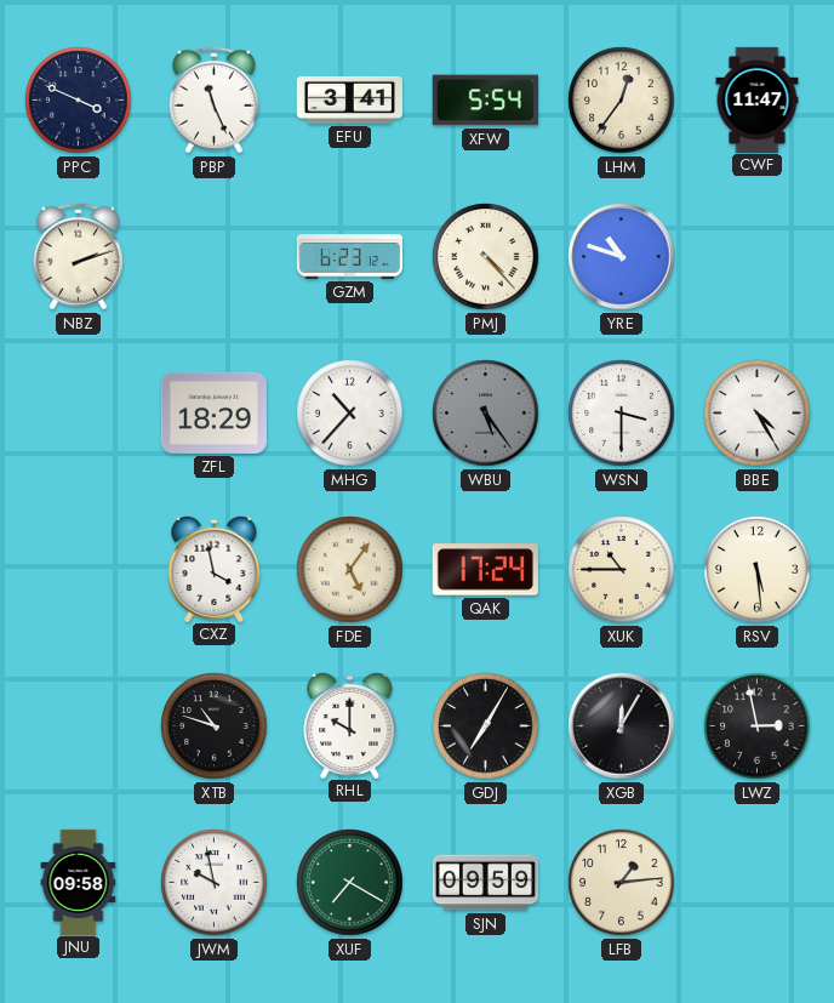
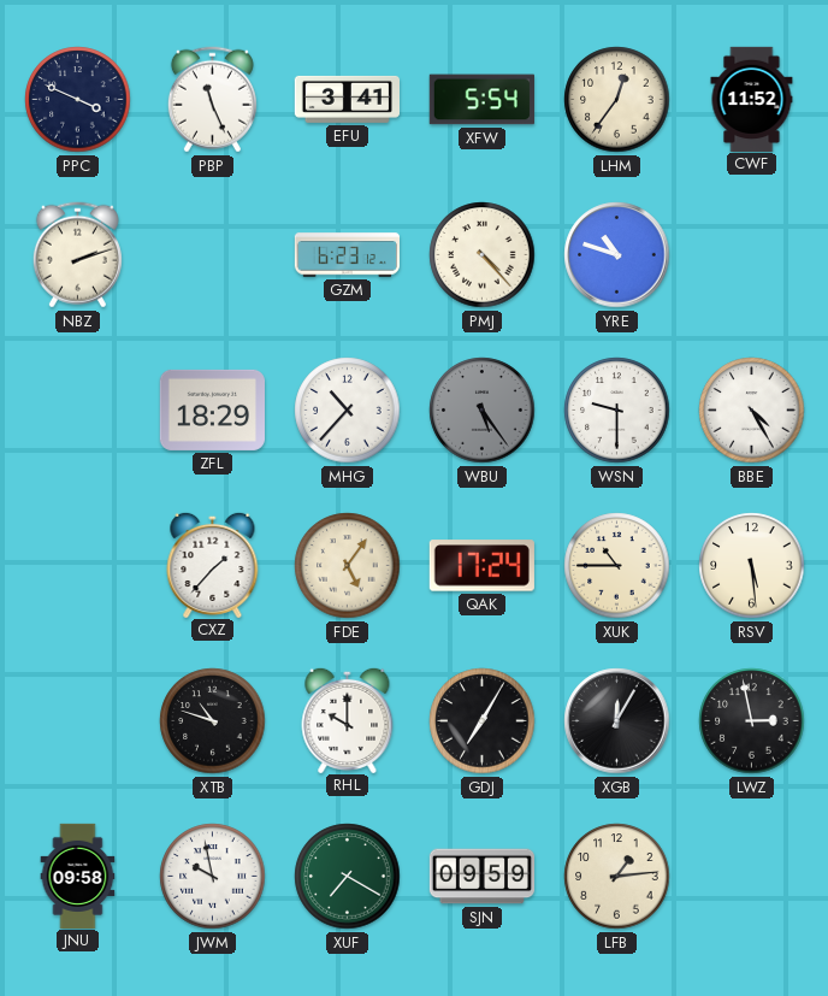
CWF: 11:47 -> 11:52 (752, 99)
WSN: 3:30 -> 9:30 (617, 411)
CXZ: 3:58 -> 1:37 (213, 564)
